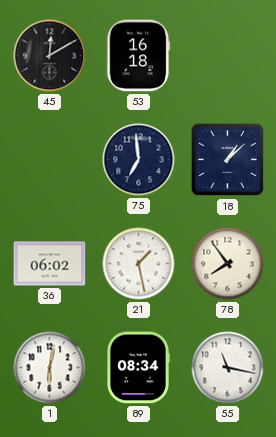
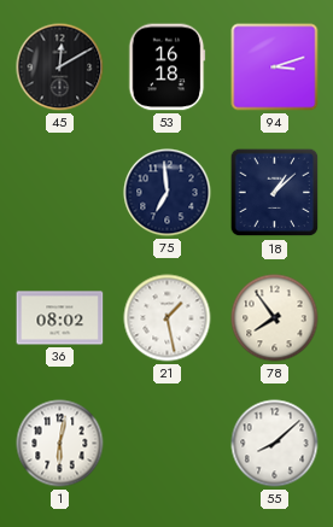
94: none -> 3:12 (275, 68)
36: 06:02 -> 08:02 (60, 318)
89: 08:34 -> none (138, 368)
55: 11:17 -> 8:08 (275, 444)
